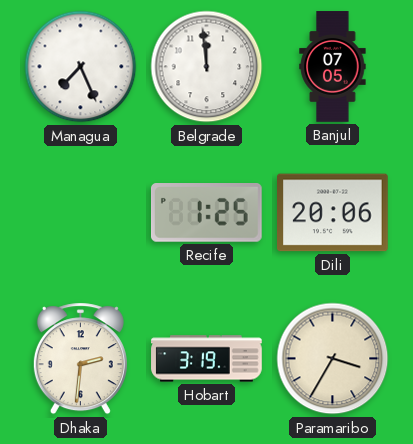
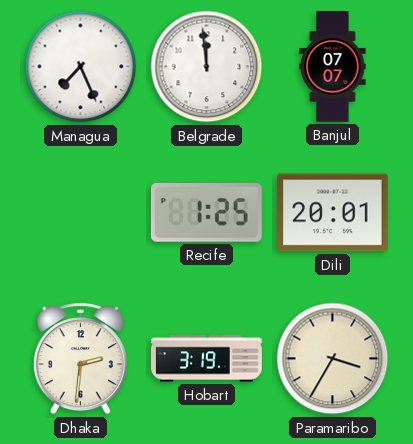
Banjul: 07:05 -> 07:07 (333, 67)
Dili: 20:06 -> 20:01 (333, 213)
